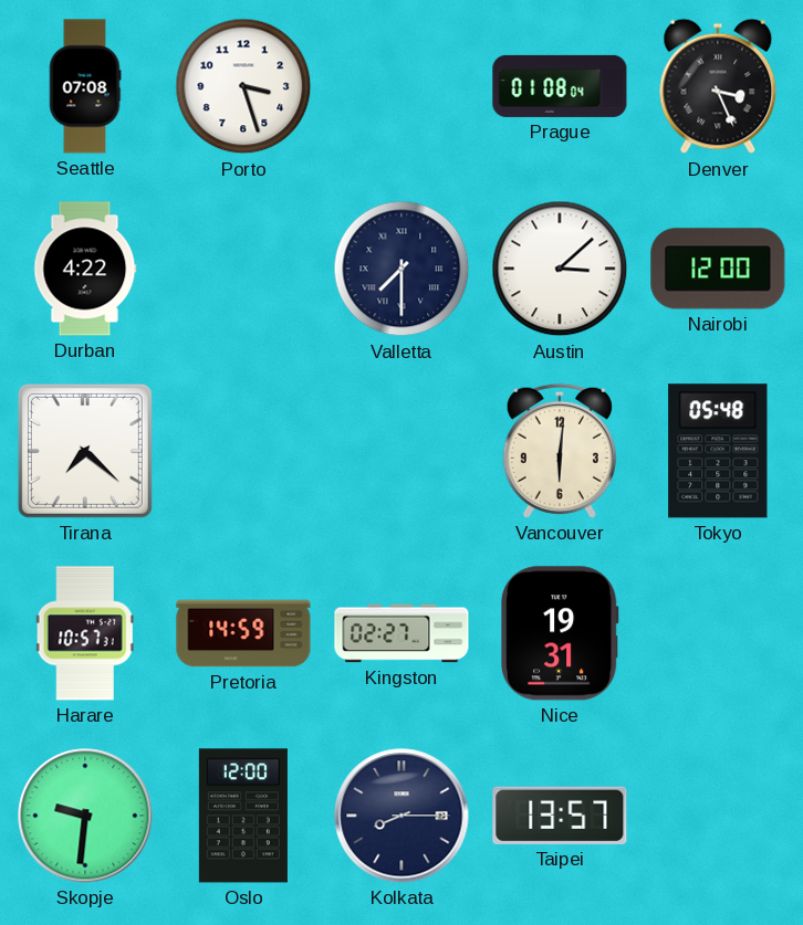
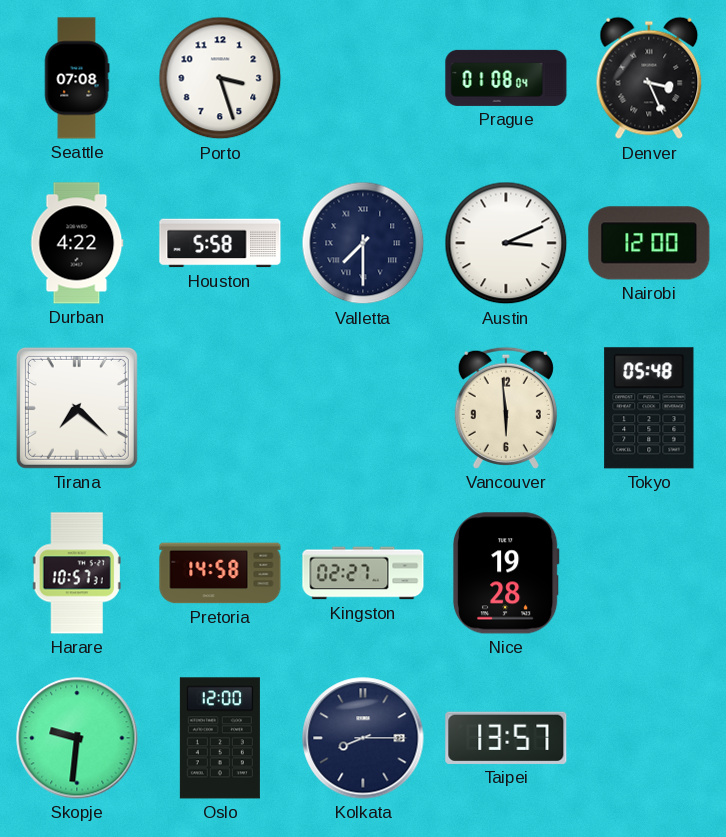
Houston: none -> 5:58 (220, 243)
Austin: 3:08 -> 3:11 (506, 243)
Vancouver: 6:01 -> 5:59 (506, 408)
Pretoria: 14:59 -> 14:58 (220, 573)
Nice: 19:31 -> 19:28 (506, 573)
